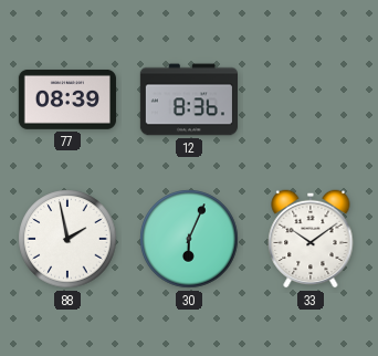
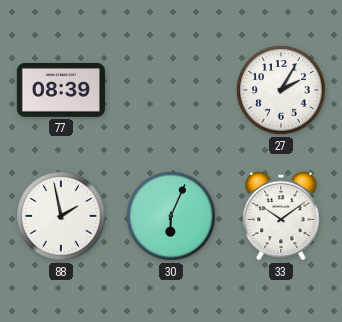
12: 8:36 -> none (188, 100)
27: none -> 2:05 (281, 90)
